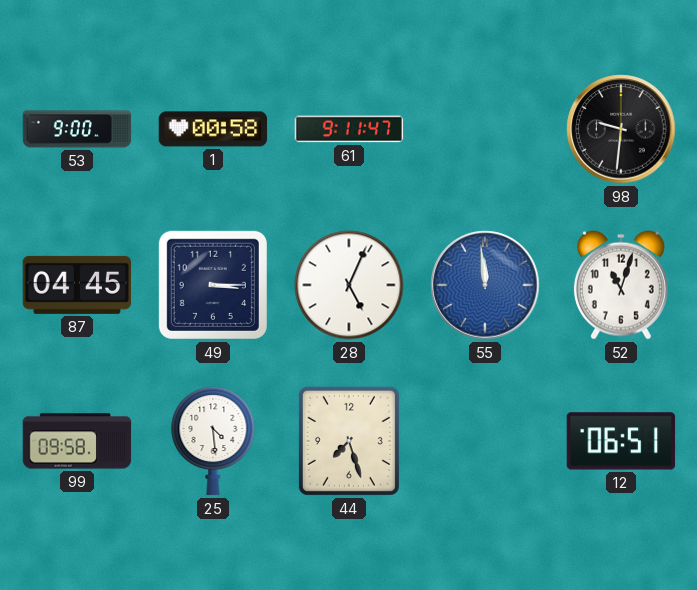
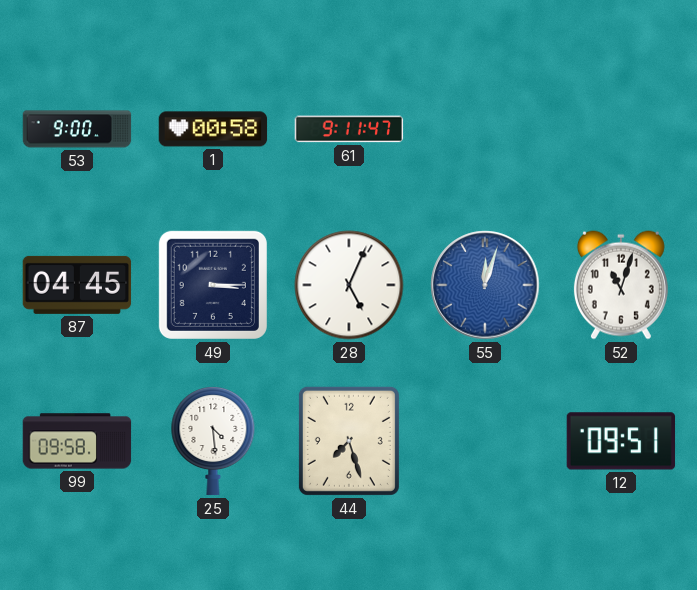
98: 9:31 -> none (621, 129)
55: 11:59 -> 12:03 (485, 285)
12: 06:51 -> 09:51 (621, 441)
